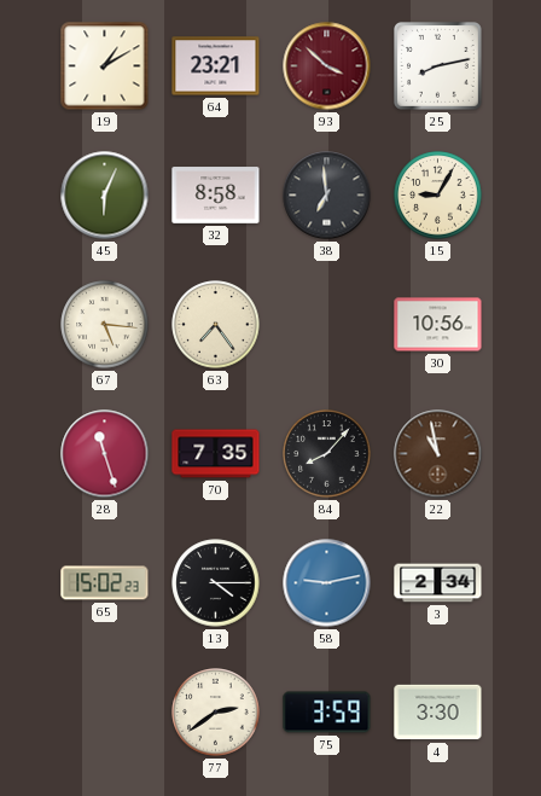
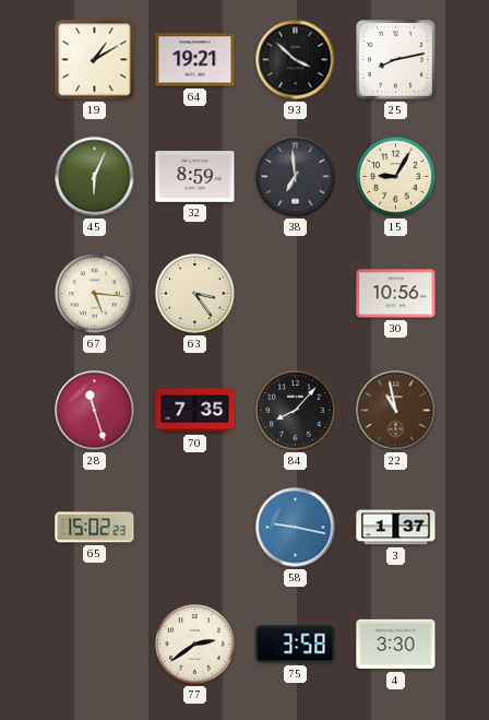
64: 23:21 -> 19:21 (195, 60)
93 dial: burgundy -> black (296, 60)
32: 8:58 -> 8:59 (195, 177)
63: 7:24 -> 3:24 (195, 294)
13: 4:15 -> none (216, 583)
58: 9:13 -> 9:17 (296, 528)
3: 2:34 -> 1:37 (396, 528)
75: 3:59 -> 3:58 (296, 645)
